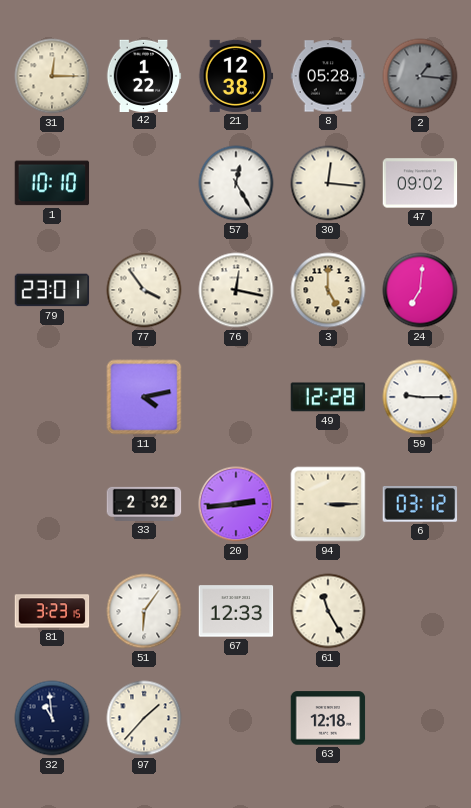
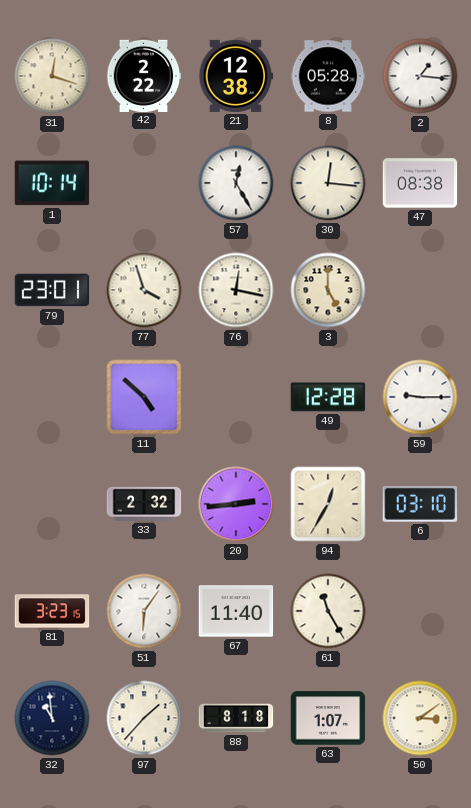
31: 12:15 -> 12:18 (52, 76)
42: 1:22 -> 2:22 (144, 75)
2 dial: grey -> white (420, 76)
1: 10:10 -> 10:14 (52, 183)
47: 09:02 -> 08:38 (420, 183)
77: 3:54 -> 3:57 (144, 290)
24: 7:01 -> none (420, 290)
11: 4:13 -> 4:52 (144, 397)
94: 3:15 -> 12:35 (328, 504)
6: 03:12 -> 03:10 (420, 505)
67: 12:33 -> 11:40 (236, 611)
88: none -> 8:18 (236, 718)
63: 12:18 -> 1:07 (328, 718)
50: none -> 3:09 (420, 718)
